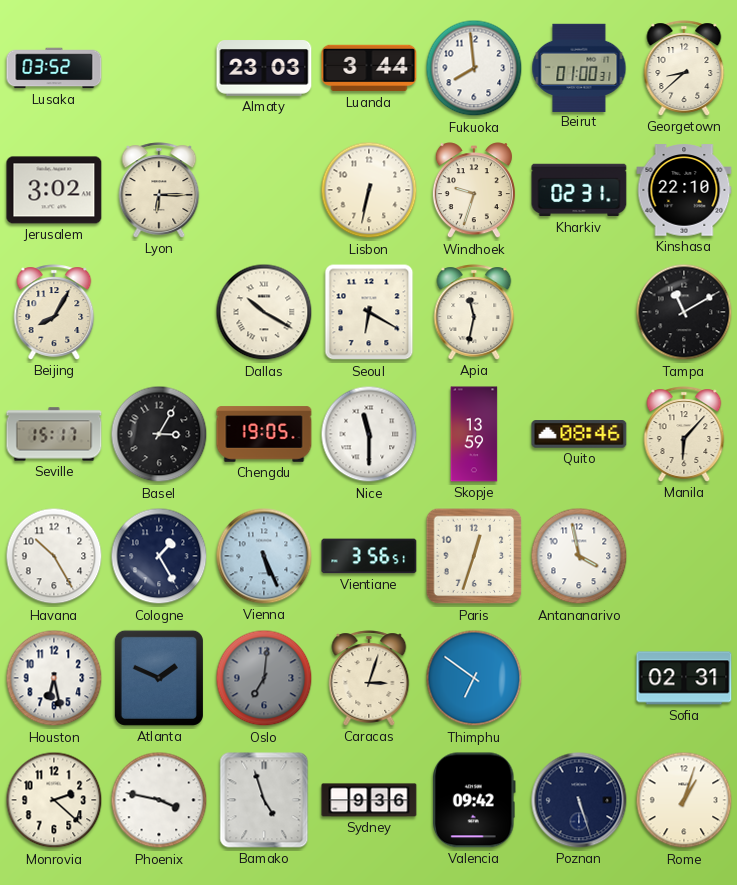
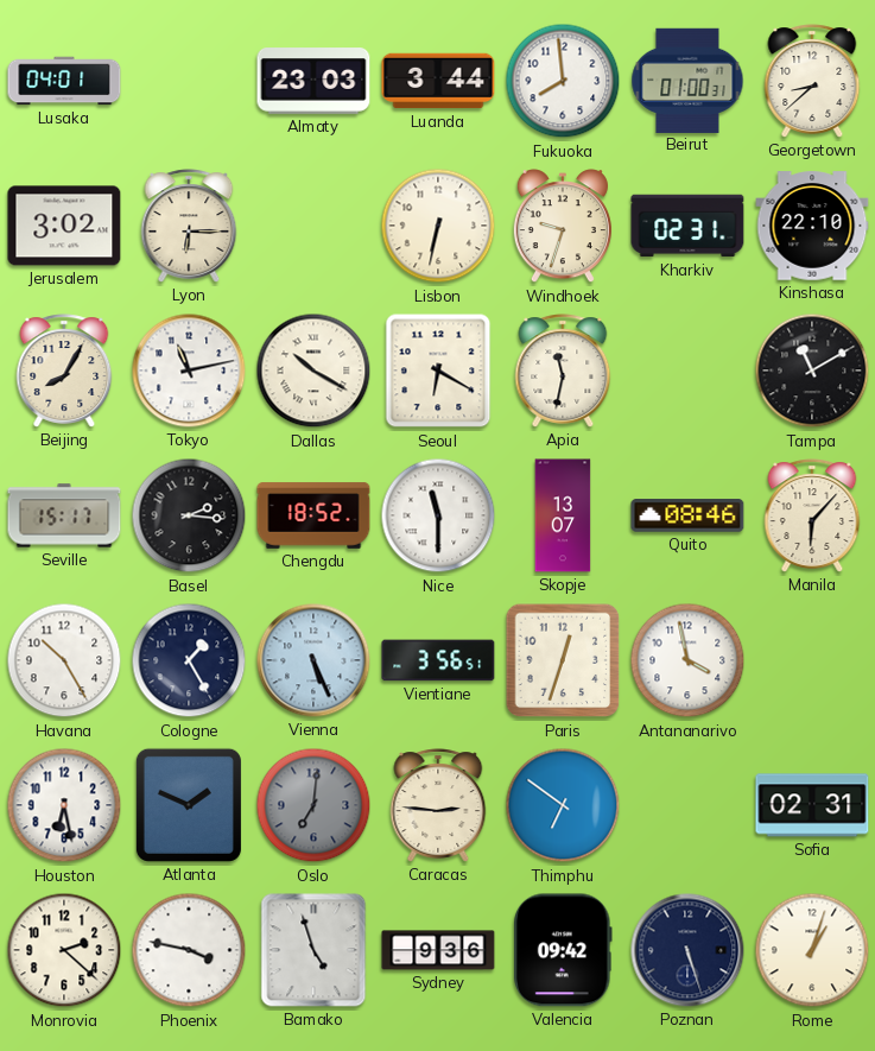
Lusaka: 03:52 -> 04:01 (64, 81)
Tokyo: none -> 11:13 (189, 371)
Basel: 3:05 -> 2:16 (189, 515)
Chengdu: 19:05 -> 18:52 (313, 515)
Skopje: 13:59 -> 13:07 (563, 515)
Caracas: 3:03 -> 2:46 (438, 805)
